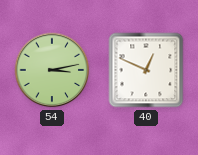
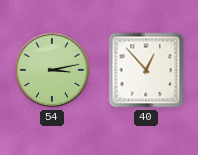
40: 12:49 -> 12:53 (146, 70)
